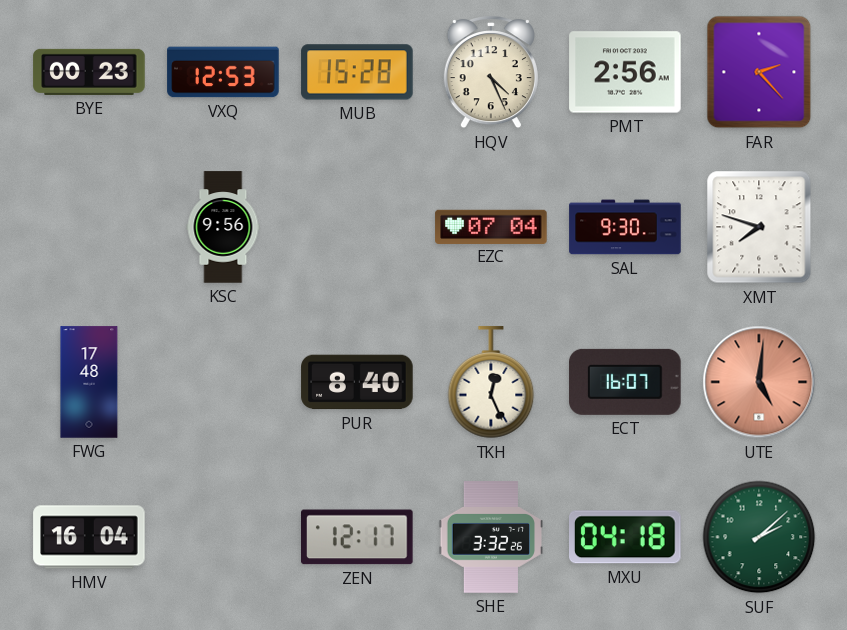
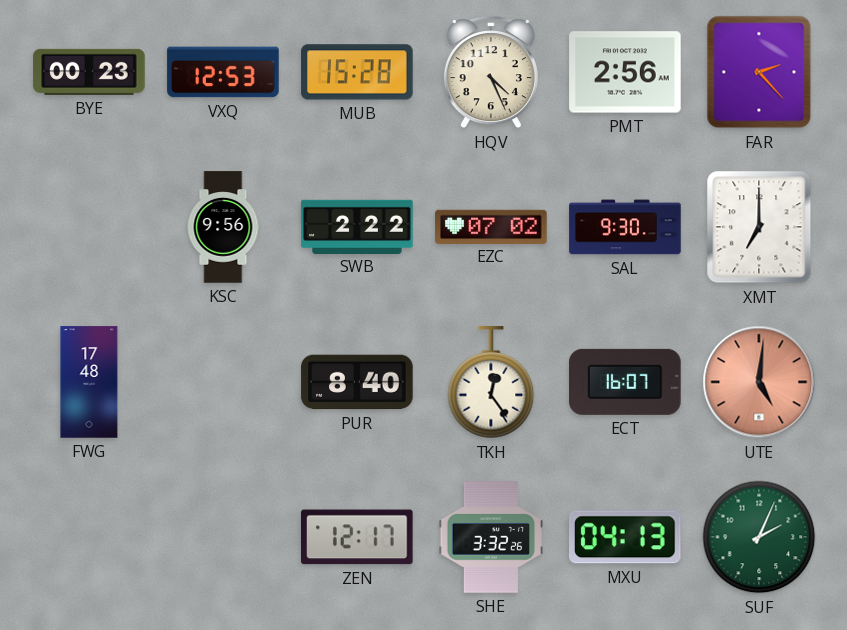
SWB: none -> 2:22 (357, 226)
EZC: 07:04 -> 07:02 (491, 226)
XMT: 7:48 -> 7:00 (759, 227)
TKH: 12:26 -> 12:24 (491, 383)
HMV: 16:04 -> none (89, 537)
MXU: 04:18 -> 04:13 (626, 537)
SUF: 2:08 -> 2:04 (759, 537)
